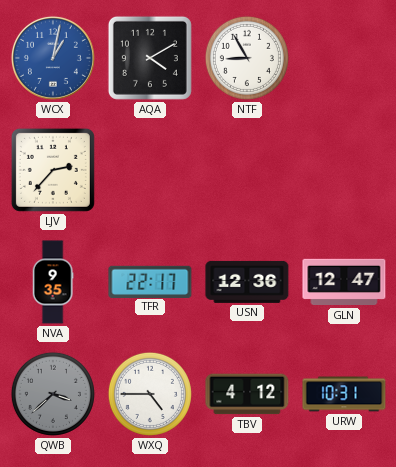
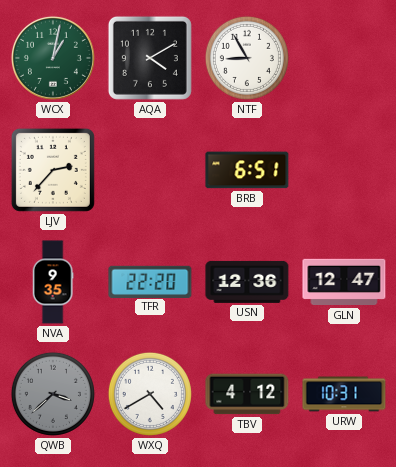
WCX dial: blue -> green (53, 58)
BRB: none -> 6:51 (247, 170)
TFR: 22:17 -> 22:20 (150, 281)
WXQ: 4:45 -> 4:40 (150, 394)
